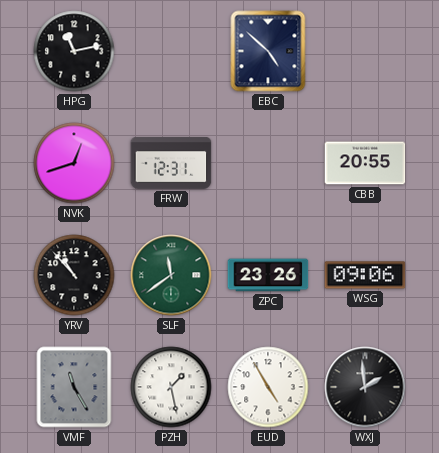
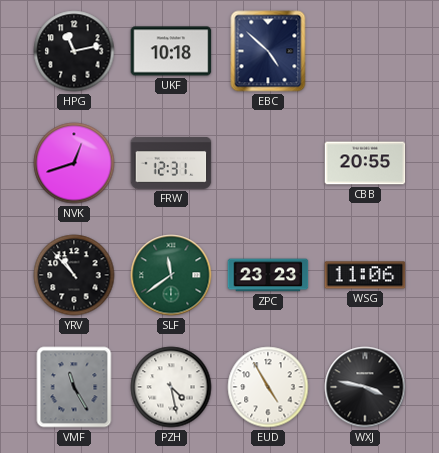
UKF: none -> 10:18 (171, 51)
ZPC: 23:26 -> 23:23 (268, 275)
WSG: 09:06 -> 11:06 (365, 275)
PZH: 1:28 -> 4:28 (171, 387)
WXJ: 1:59 -> 3:47 (365, 387)
